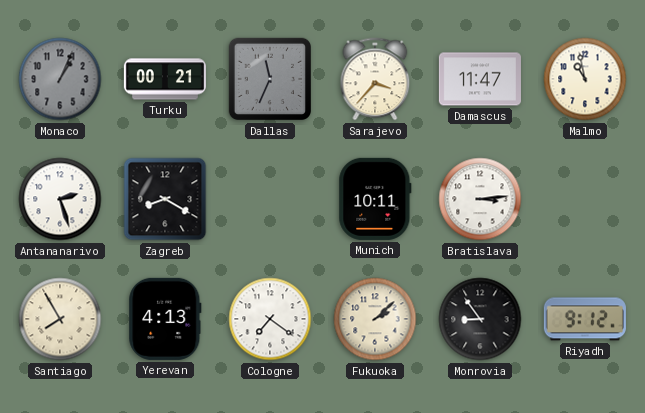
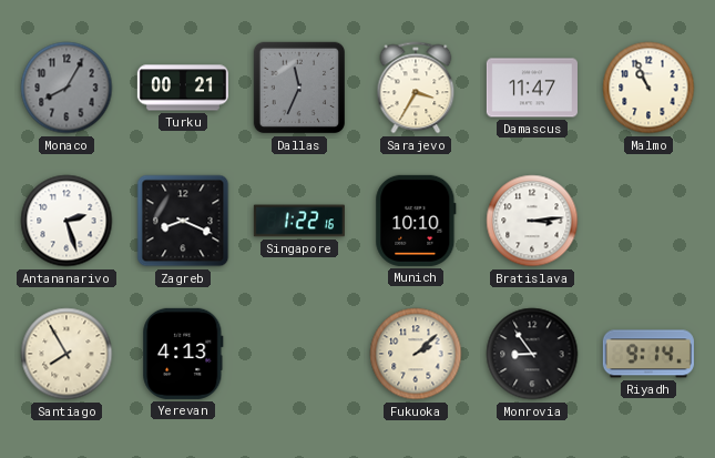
Monaco: 1:04 -> 8:05 (67, 88)
Sarajevo: 3:37 -> 3:35 (416, 88)
Malmo: 10:58 -> 10:56 (648, 88)
Zagreb: 8:20 -> 8:19 (183, 221)
Singapore: none -> 1:22 (299, 221)
Munich: 10:11 -> 10:10 (416, 221)
Cologne: 7:21 -> none (270, 319)
Riyadh: 9:12 -> 9:14 (648, 354)
